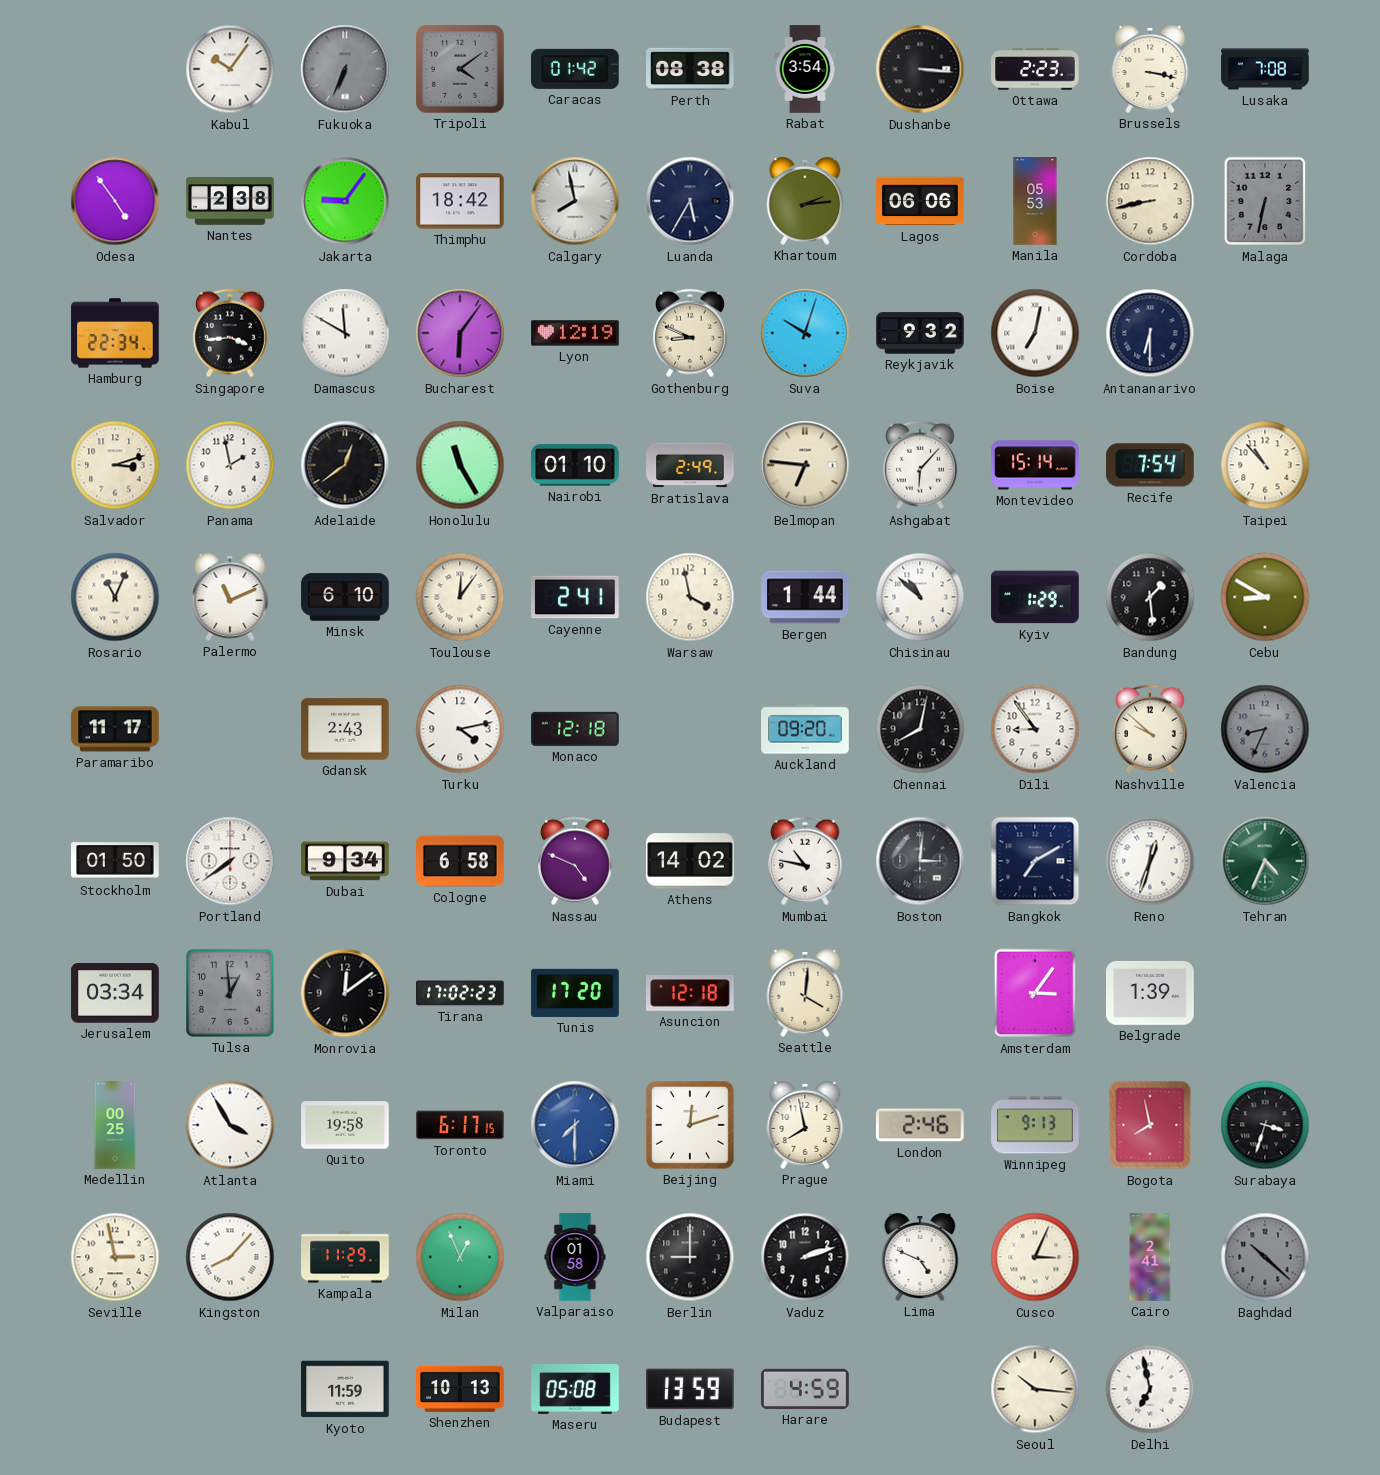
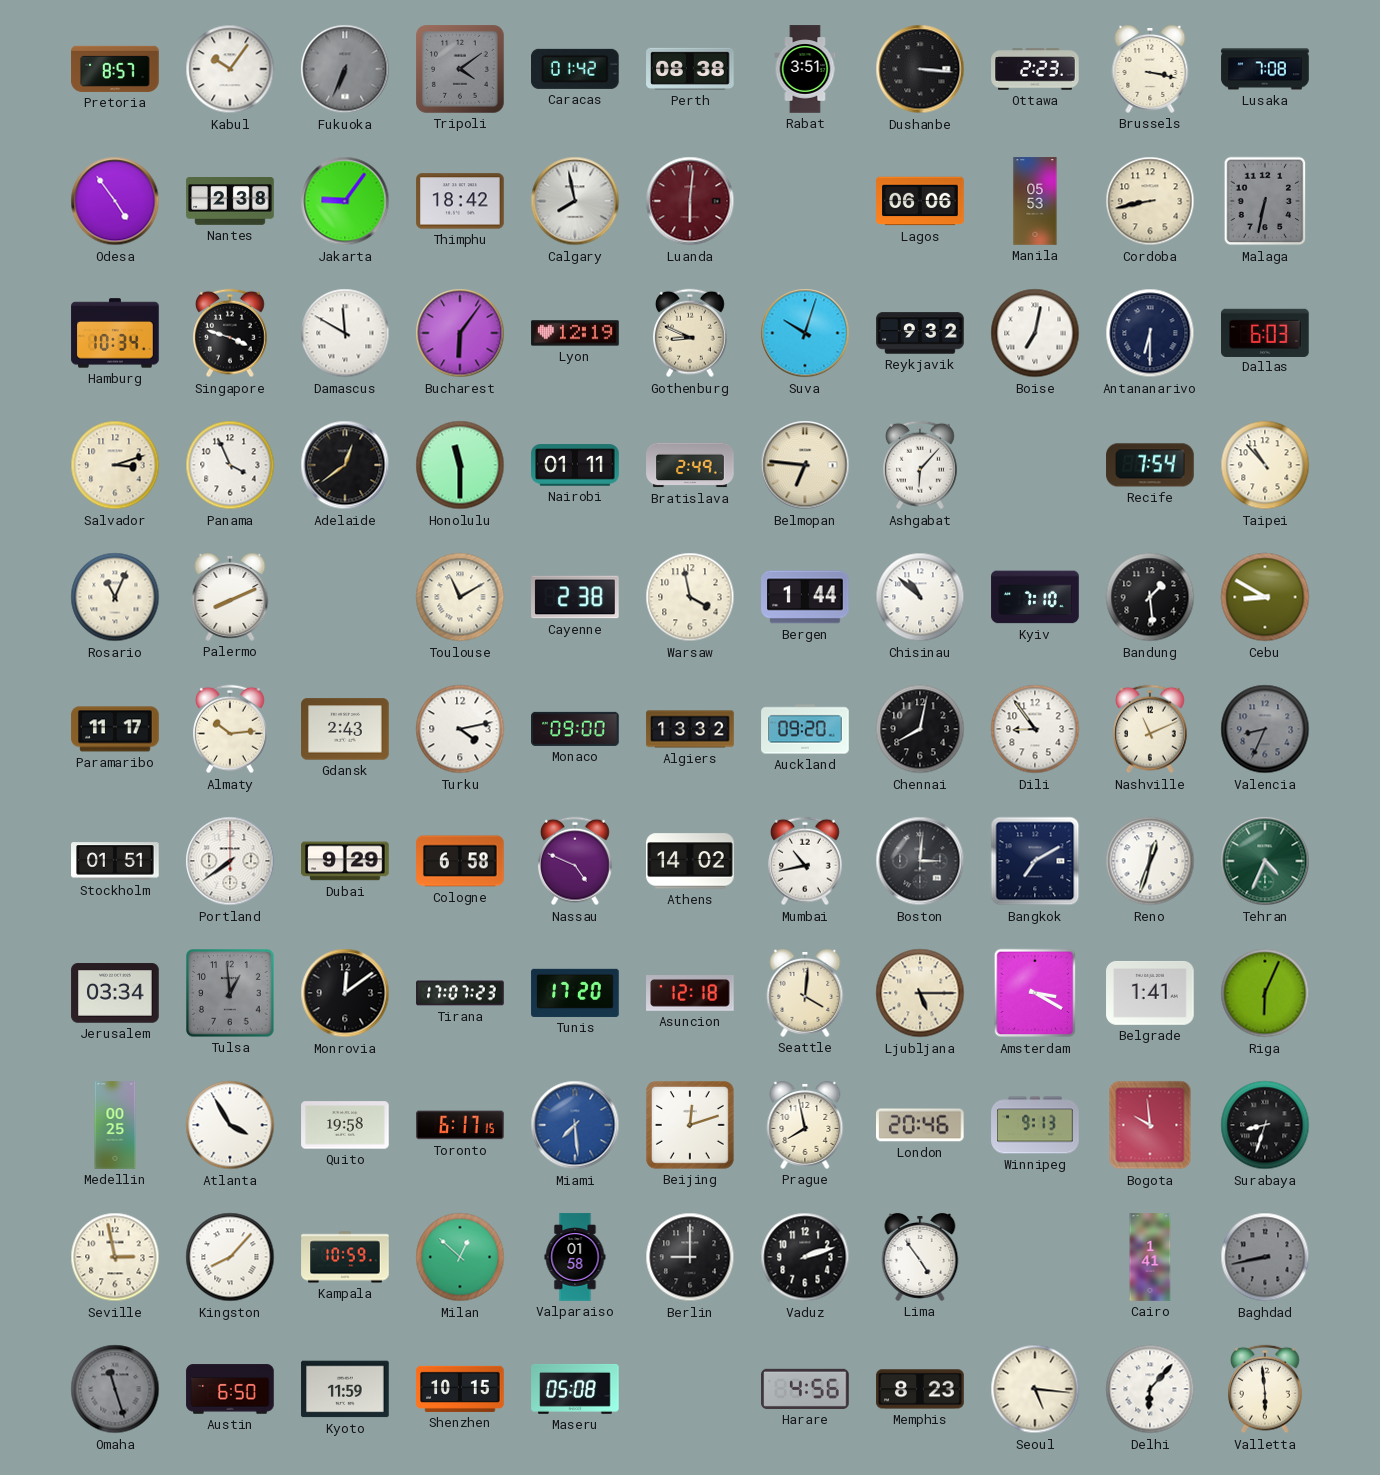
Pretoria: none -> 8:57 (115, 69)
Rabat: 3:54 -> 3:51 (805, 69)
Luanda: 5:35 -> 6:01 (690, 201)
Luanda dial: navy -> burgundy (690, 201)
Khartoum: 2:14 -> none (805, 201)
Hamburg: 22:34 -> 10:34 (115, 333)
Singapore: 3:44 -> 3:48 (231, 333)
Dallas: none -> 6:03 (1265, 332)
Panama: 1:58 -> 3:56 (230, 465)
Honolulu: 11:25 -> 11:30 (460, 465)
Nairobi: 01:10 -> 01:11 (575, 465)
Montevideo: 15:14 -> none (1035, 465)
Palermo: 11:11 -> 8:11 (230, 597)
Minsk: 6:10 -> none (345, 597)
Toulouse: 12:06 -> 11:10 (460, 597)
Cayenne: 2:41 -> 2:38 (575, 597)
Kyiv: 1:29 -> 7:10 (1035, 597)
Almaty: none -> 10:14 (231, 729)
Monaco: 12:18 -> 09:00 (575, 729)
Algiers: none -> 13:32 (690, 729)
Nashville: 9:52 -> 11:11 (1151, 729)
Stockholm: 01:50 -> 01:51 (115, 861)
Dubai: 9:34 -> 9:29 (345, 861)
Mumbai: 10:47 -> 10:43 (806, 861)
Tirana: 17:02 -> 17:07 (460, 993)
Ljubljana: none -> 5:15 (920, 993)
Amsterdam: 3:06 -> 3:20 (1035, 993)
Belgrade: 1:39 -> 1:41 (1150, 993)
Riga: none -> 6:04 (1265, 993)
Miami: 7:30 -> 7:29 (575, 1125)
London: 2:46 -> 20:46 (921, 1125)
Bogota: 7:58 -> 9:59 (1150, 1125)
Surabaya: 3:33 -> 8:33 (1265, 1125)
Kampala: 11:29 -> 10:59 (345, 1257)
Milan: 12:56 -> 12:52 (460, 1257)
Lima: 4:49 -> 4:54 (920, 1257)
Cusco: 3:04 -> none (1035, 1257)
Cairo: 2:41 -> 1:41 (1150, 1257)
Baghdad: 10:22 -> 8:43 (1265, 1257)
Omaha: none -> 11:27 (115, 1389)
Austin: none -> 6:50 (230, 1389)
Shenzhen: 10:13 -> 10:15 (460, 1389)
Budapest: 13:59 -> none (690, 1389)
Harare: 4:59 -> 4:56 (805, 1389)
Memphis: none -> 8:23 (920, 1389)
Seoul: 10:16 -> 5:16 (1035, 1389)
Delhi: 6:58 -> 6:07 (1150, 1389)
Valletta: none -> 5:59 (1266, 1389)
